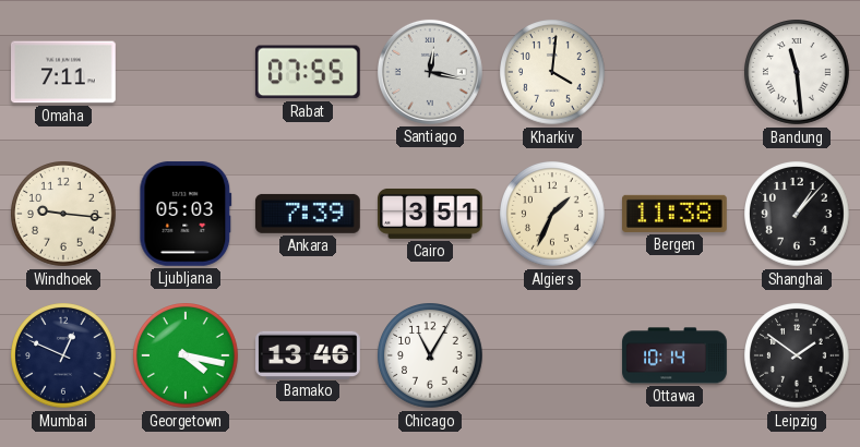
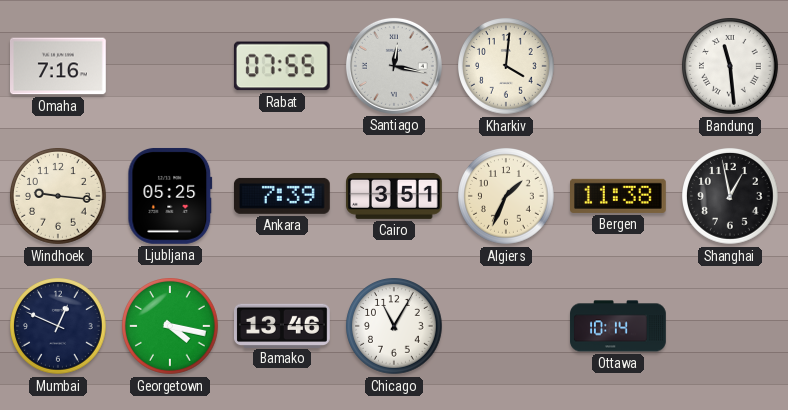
Omaha: 7:11 -> 7:16 (59, 66)
Ljubljana: 05:03 -> 05:25 (170, 196)
Shanghai: 1:07 -> 12:58 (730, 196)
Leipzig: 1:51 -> none (797, 355)
